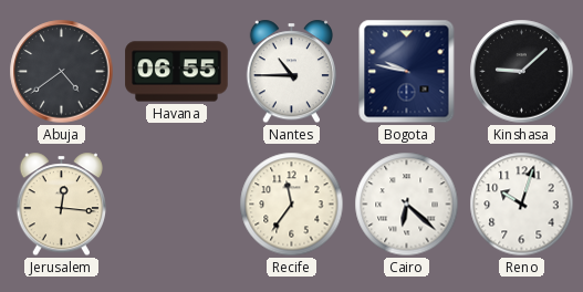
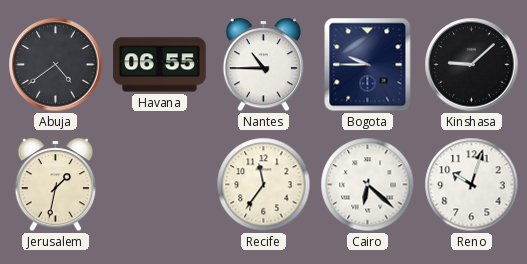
Bogota: 9:47 -> 9:45 (368, 65)
Jerusalem: 12:16 -> 1:32 (55, 185)
